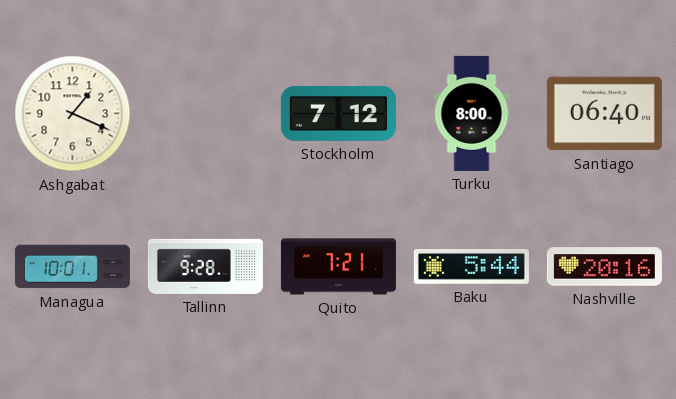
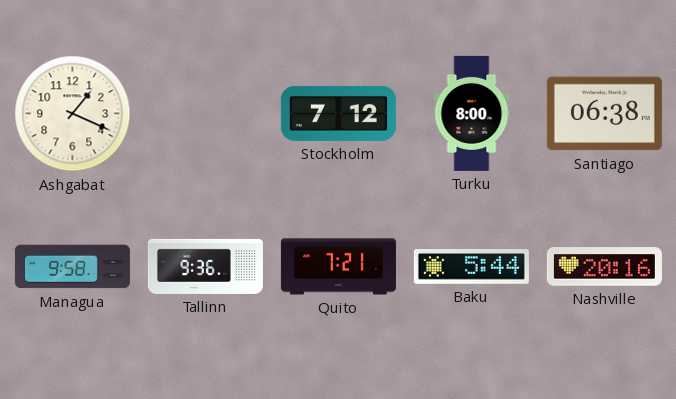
Santiago: 06:40 -> 06:38 (604, 114)
Managua: 10:01 -> 9:58 (72, 267)
Tallinn: 9:28 -> 9:36 (205, 266)
